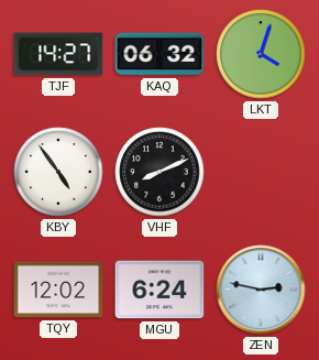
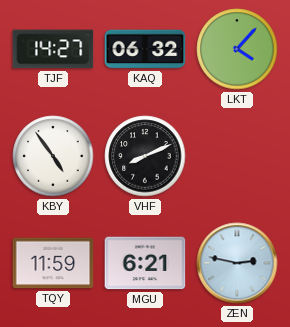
LKT: 4:03 -> 4:07 (237, 49)
TQY: 12:02 -> 11:59 (53, 263)
MGU: 6:24 -> 6:21 (145, 263)
